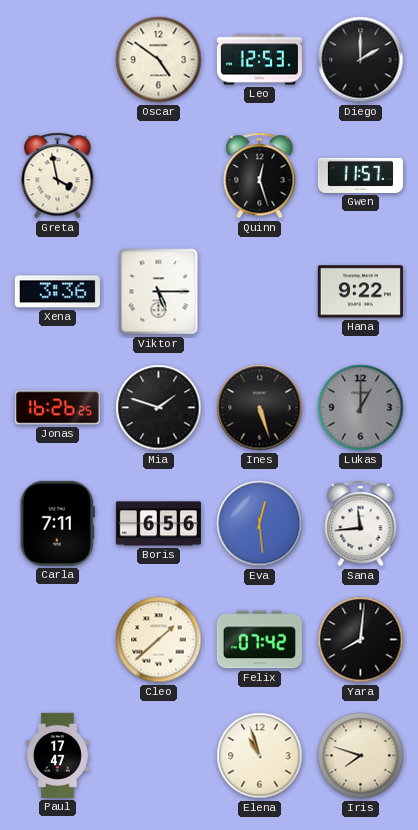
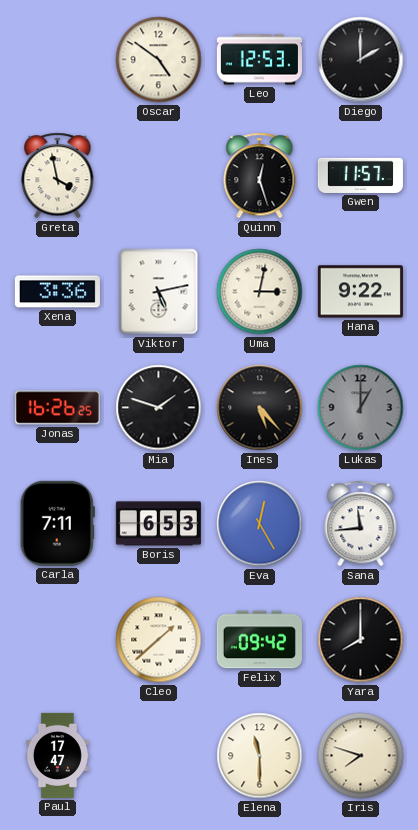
Viktor: 5:15 -> 5:13 (159, 292)
Uma: none -> 3:02 (260, 292)
Ines: 5:27 -> 5:23 (260, 408)
Boris: 6:56 -> 6:53 (158, 524)
Eva: 12:29 -> 12:25 (260, 524)
Felix: 07:42 -> 09:42 (259, 640)
Yara: 8:01 -> 8:00 (361, 640)
Elena: 10:57 -> 11:30 (260, 756)
